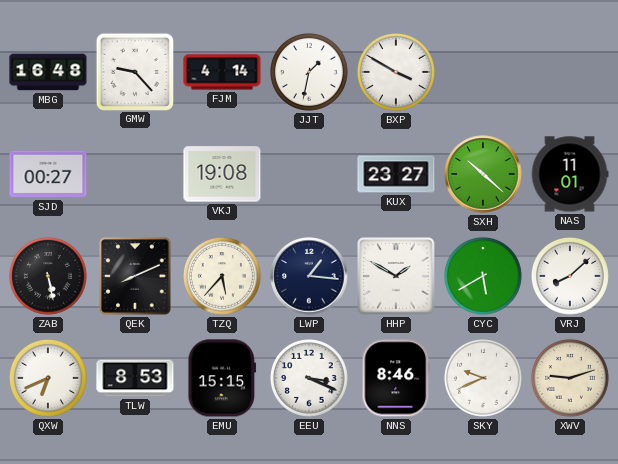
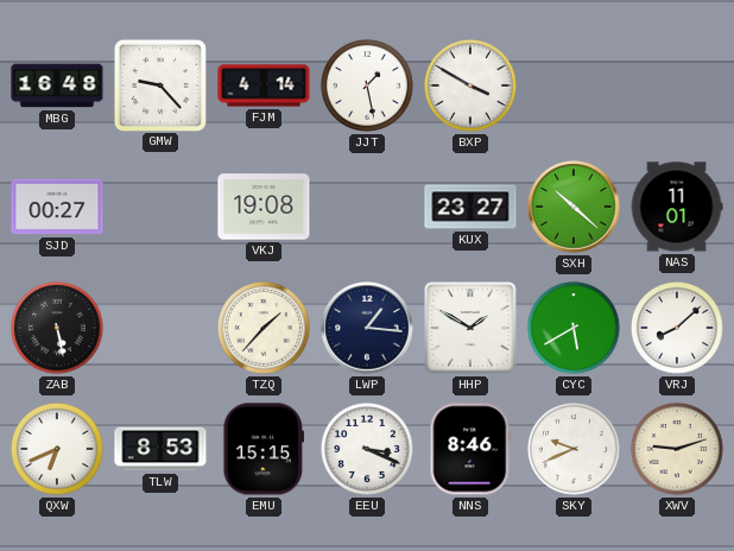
JJT: 1:32 -> 1:28 (367, 85)
QEK: 8:11 -> none (135, 276)
TZQ: 5:37 -> 1:37 (264, 328)
